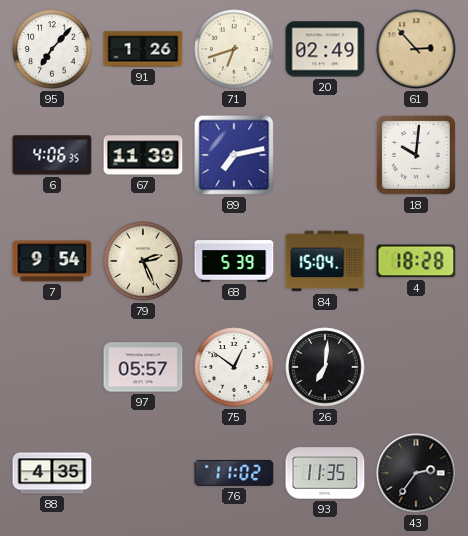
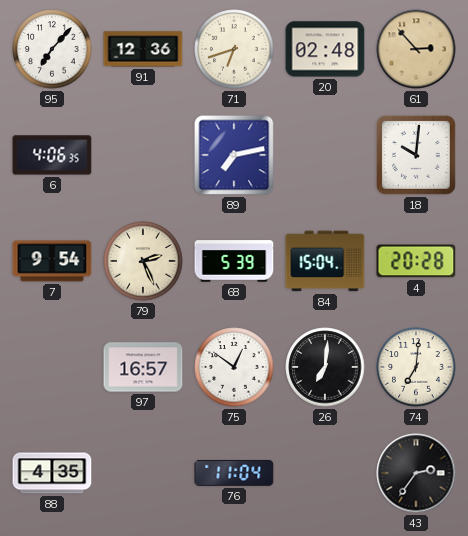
91: 1:26 -> 12:36 (143, 49)
20: 02:49 -> 02:48 (325, 49)
67: 11:39 -> none (143, 155)
4: 18:28 -> 20:28 (416, 261)
97: 05:57 -> 16:57 (143, 367)
74: none -> 7:01 (416, 367)
76: 11:02 -> 11:04 (234, 473)
93: 11:35 -> none (325, 473)
